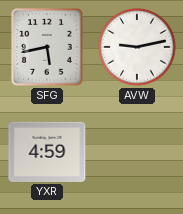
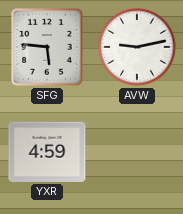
SFG: 5:43 -> 5:46 (47, 47)
